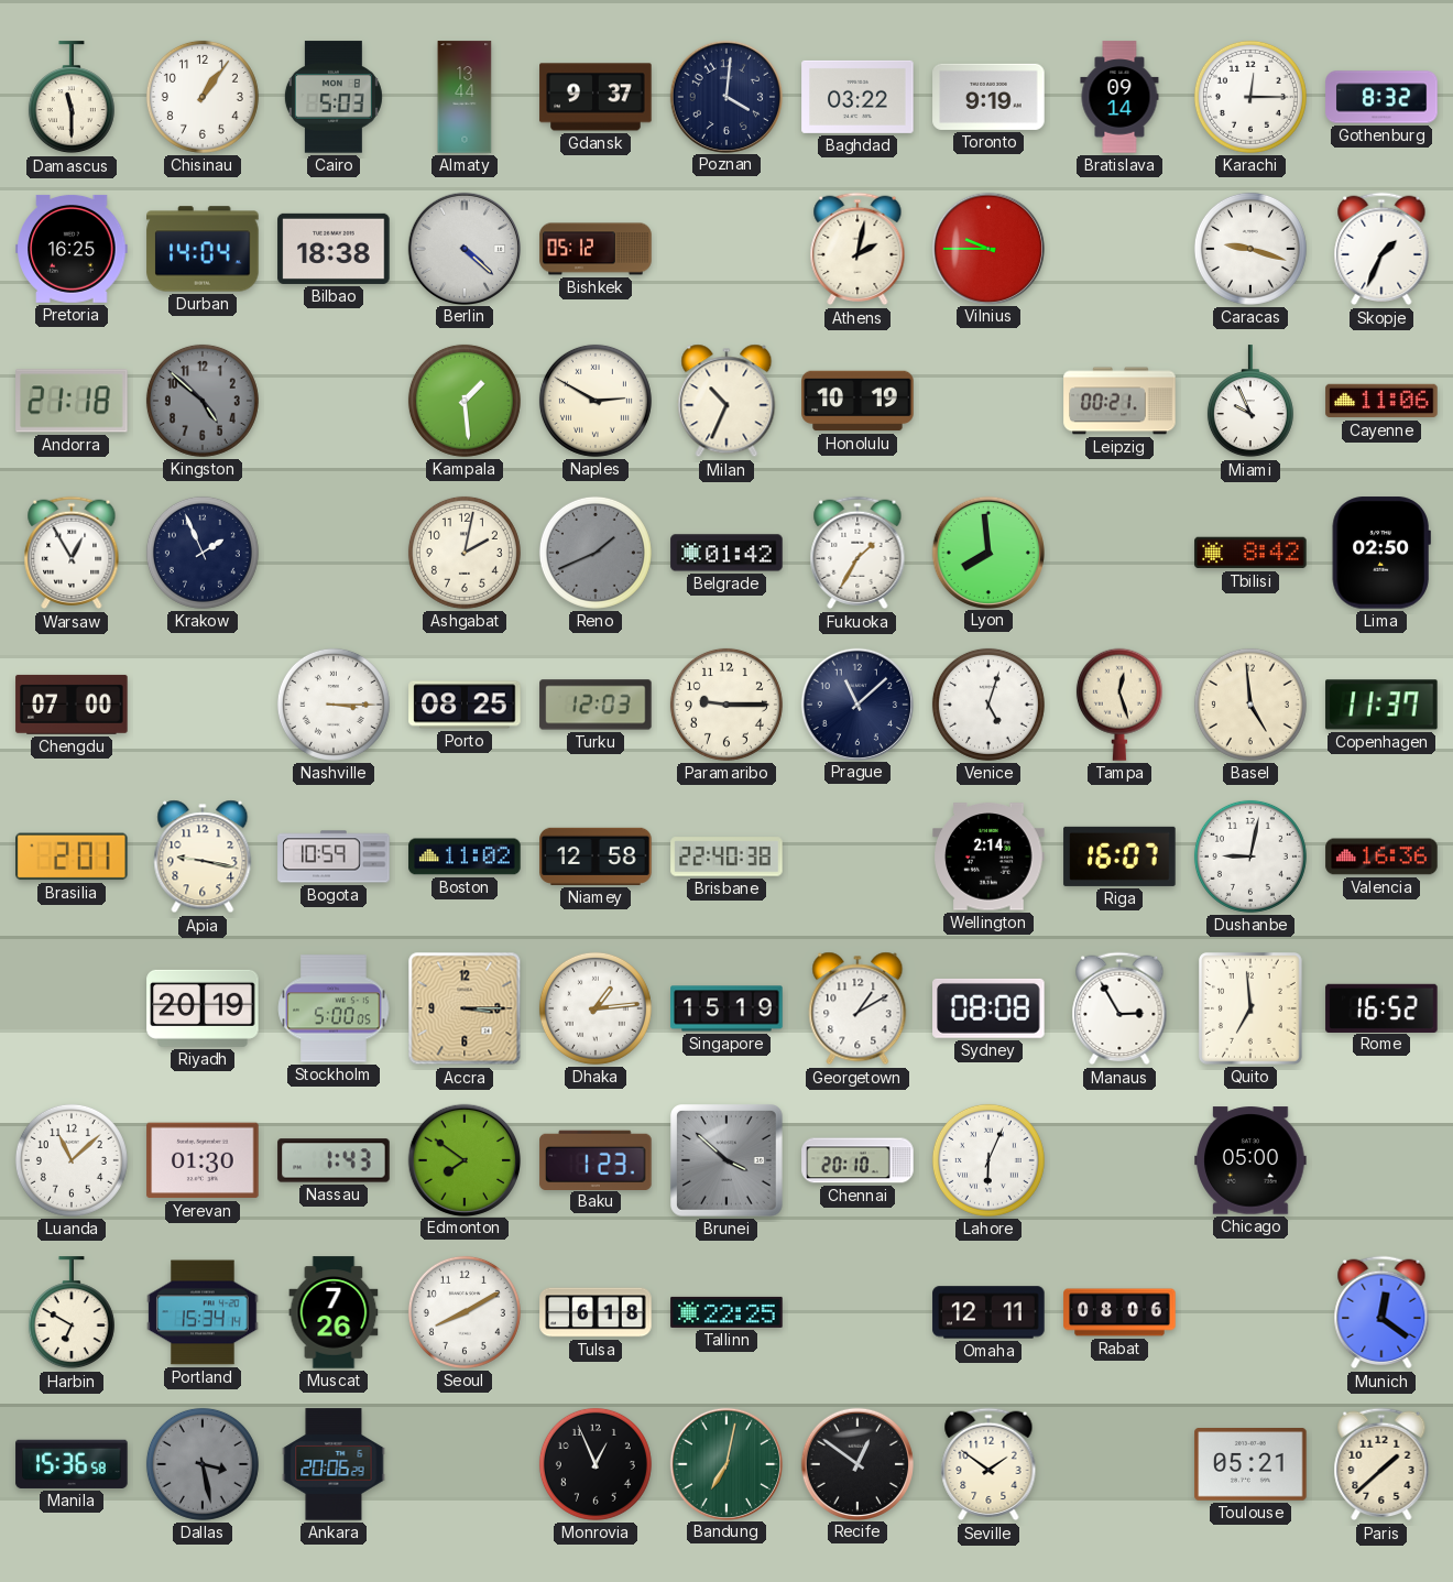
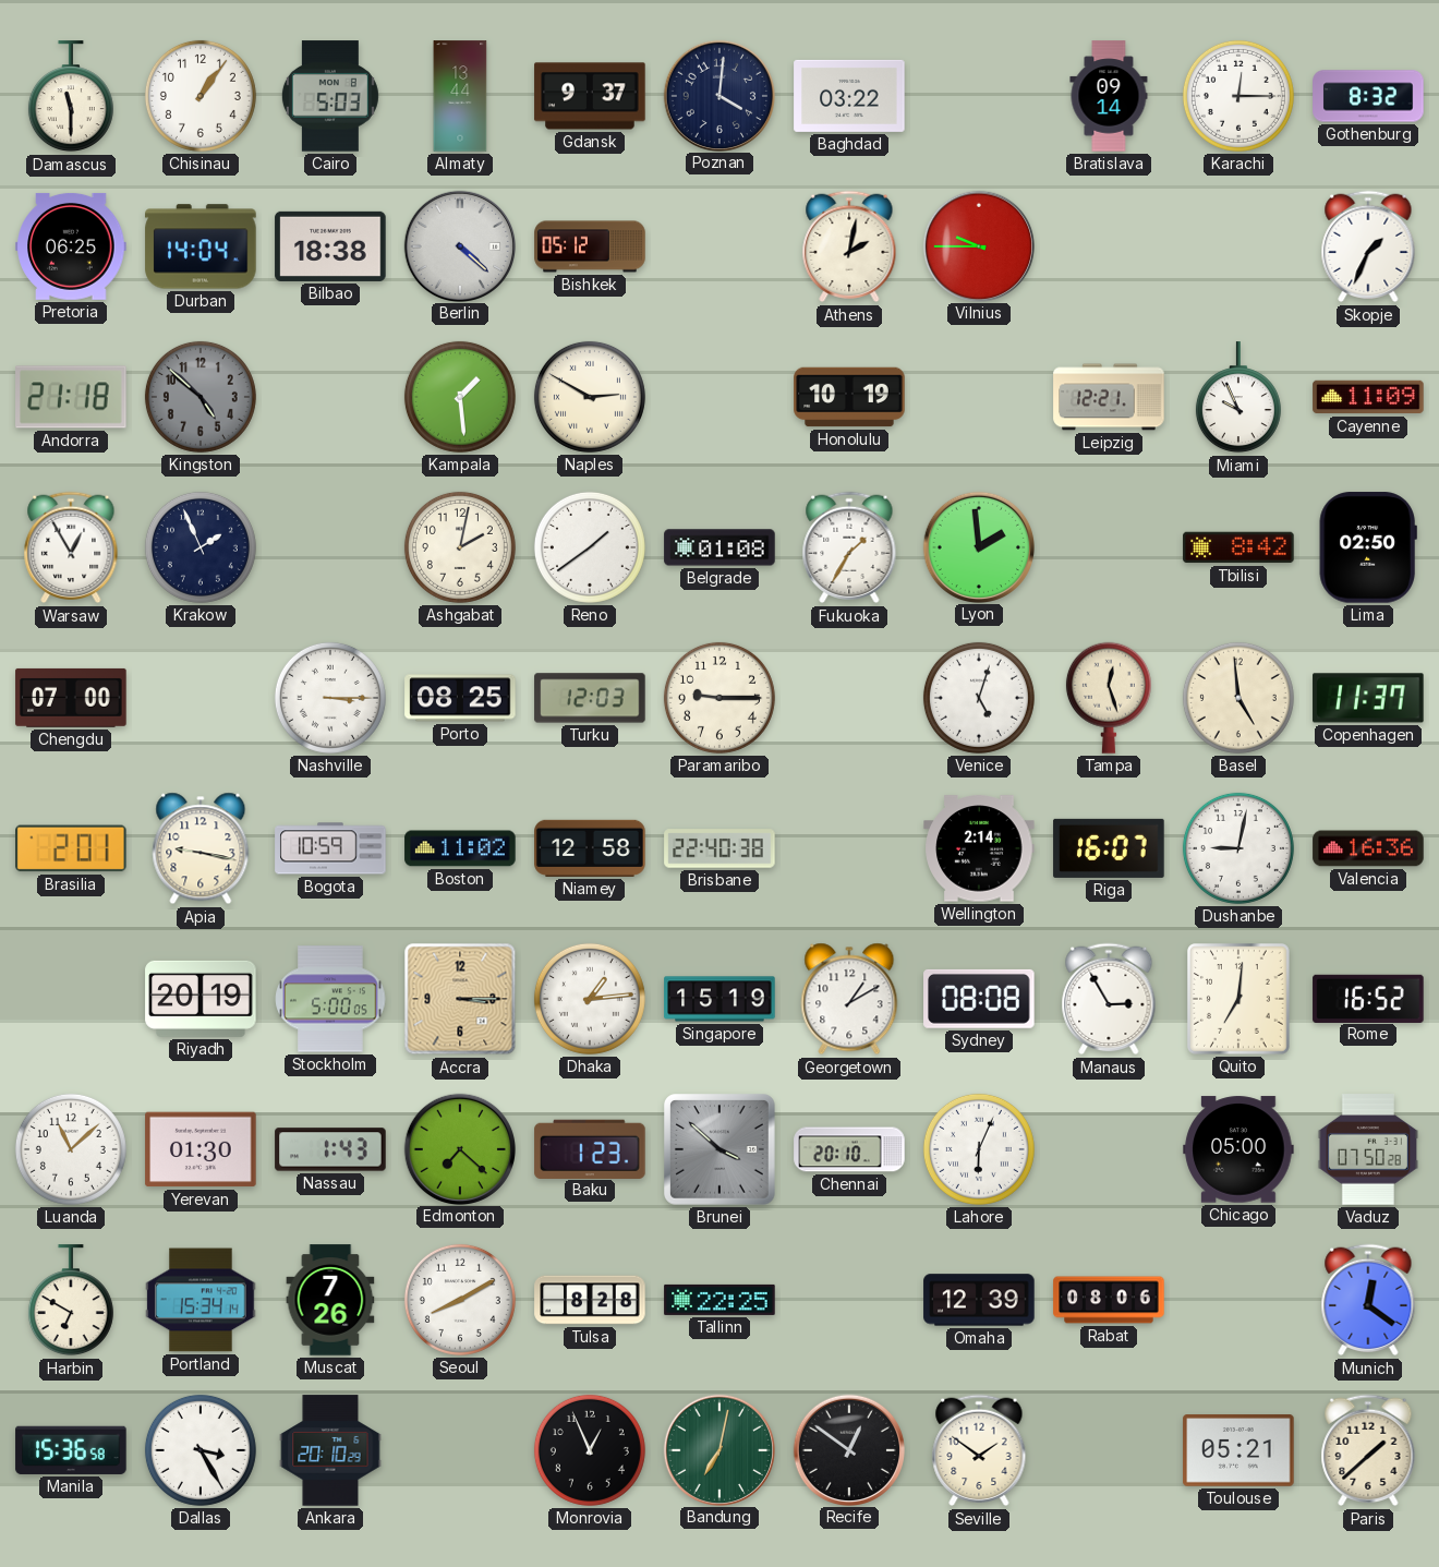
Toronto: 9:19 -> none (988, 97)
Pretoria: 16:25 -> 06:25 (71, 246)
Caracas: 9:18 -> none (1250, 249)
Milan: 10:34 -> none (726, 401)
Leipzig: 00:21 -> 12:21 (1109, 397)
Cayenne: 11:06 -> 11:09 (1368, 397)
Reno: 1:41 -> 1:39 (590, 547)
Reno dial: grey -> white (590, 547)
Belgrade: 01:42 -> 01:08 (719, 547)
Lyon: 7:59 -> 1:59 (978, 546)
Prague: 11:08 -> none (856, 703)
Quito: 6:59 -> 7:01 (1240, 1000)
Edmonton: 7:51 -> 7:22 (459, 1148)
Vaduz: none -> 07:50 (1367, 1149)
Tulsa: 6:18 -> 8:28 (590, 1300)
Omaha: 12:11 -> 12:39 (979, 1300)
Dallas: 3:28 -> 3:25 (201, 1450)
Dallas dial: grey -> white (201, 1450)
Ankara: 20:06 -> 20:10 (330, 1450)
